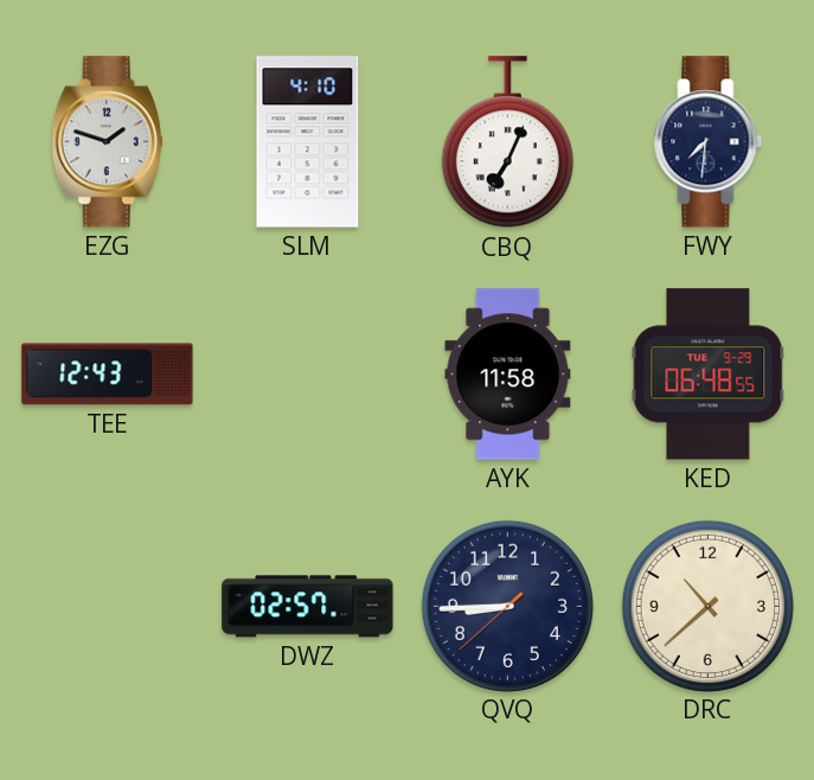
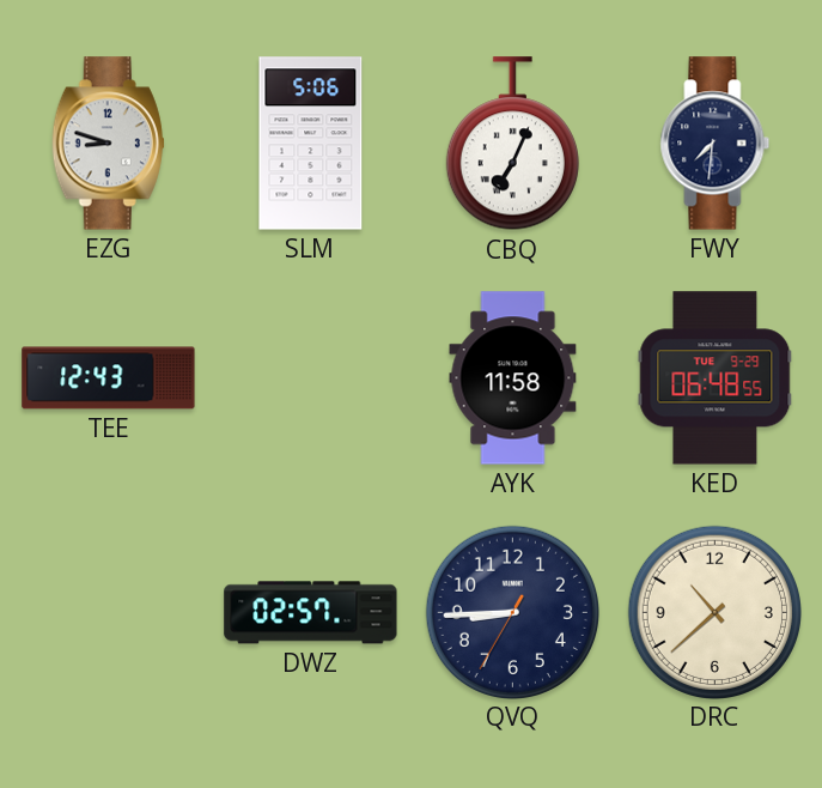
EZG: 1:48 -> 8:48 (108, 144)
SLM: 4:10 -> 5:06 (311, 144)
QVQ: 8:44:38 -> 8:44:35 (512, 612)
